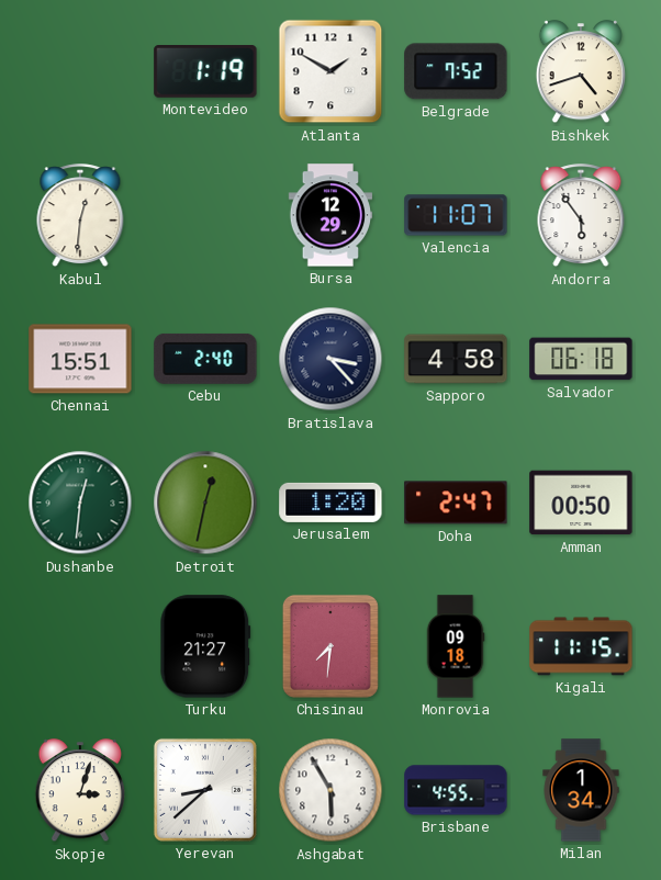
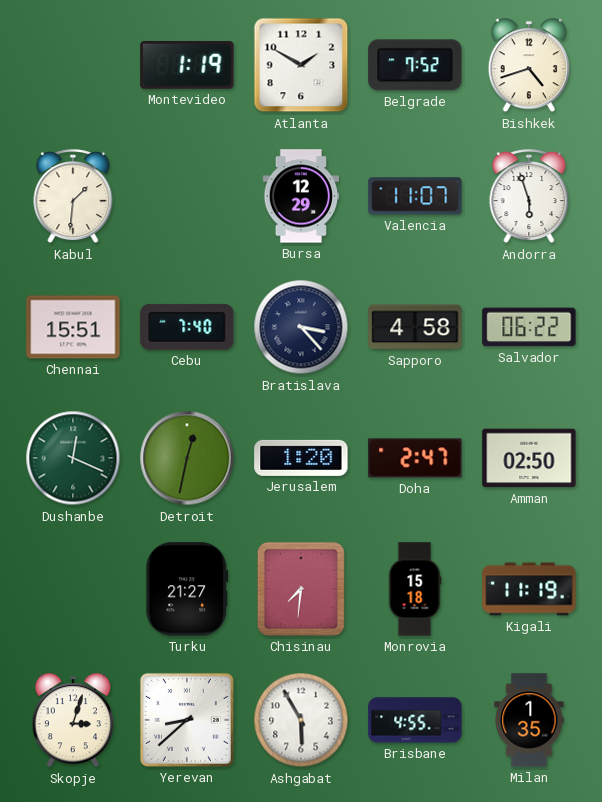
Kabul: 12:31 -> 1:31 (73, 197)
Andorra: 5:54 -> 5:57 (529, 197)
Cebu: 2:40 -> 7:40 (187, 327)
Salvador: 06:18 -> 06:22 (529, 327)
Dushanbe: 12:31 -> 12:19 (73, 458)
Amman: 00:50 -> 02:50 (529, 458)
Monrovia: 09:18 -> 15:18 (415, 589)
Kigali: 11:15 -> 11:19 (529, 589)
Milan: 1:34 -> 1:35 (529, 720)
